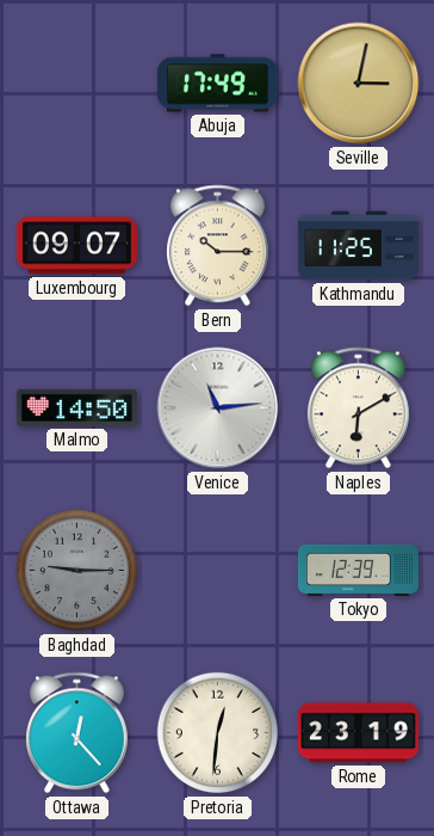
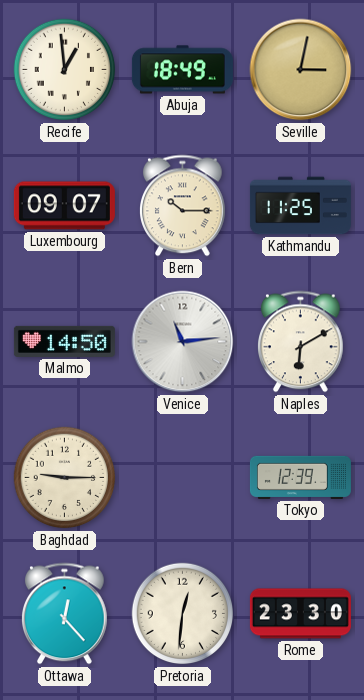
Recife: none -> 12:59 (65, 70)
Abuja: 17:49 -> 18:49 (182, 70)
Baghdad dial: grey -> cream (65, 478)
Rome: 23:19 -> 23:30 (300, 614)
